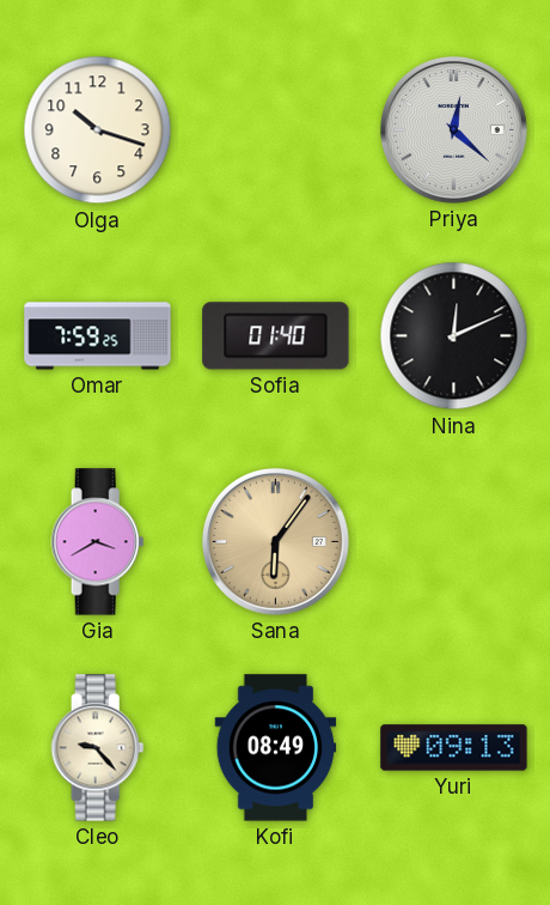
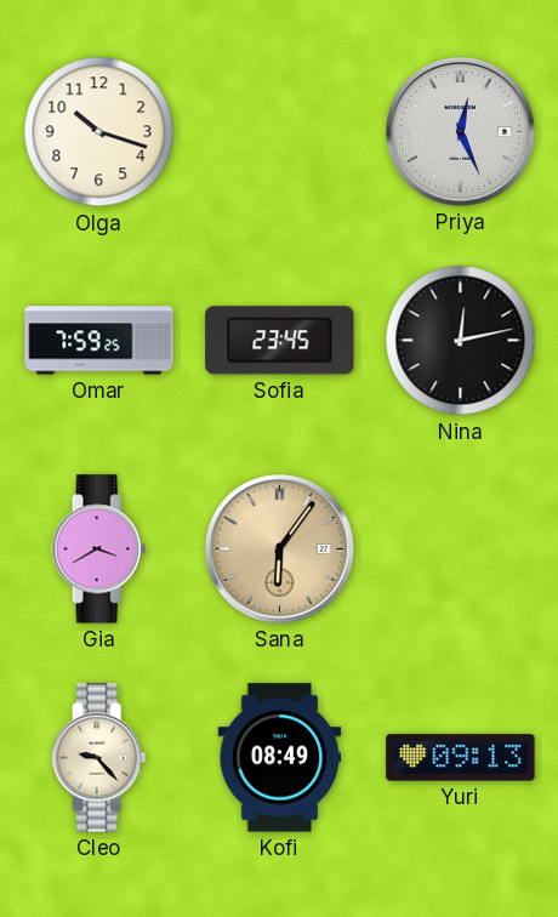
Priya: 12:22 -> 12:26 (460, 131)
Sofia: 01:40 -> 23:45 (280, 341)
Nina: 12:11 -> 12:13 (461, 341)
